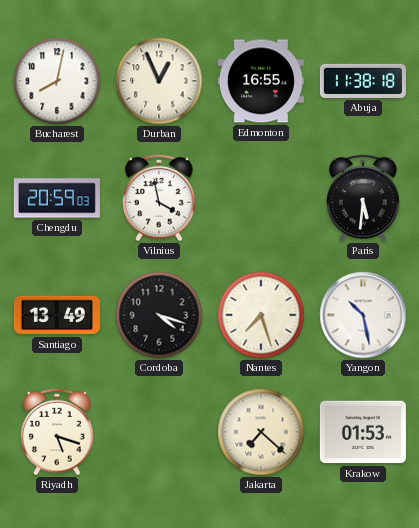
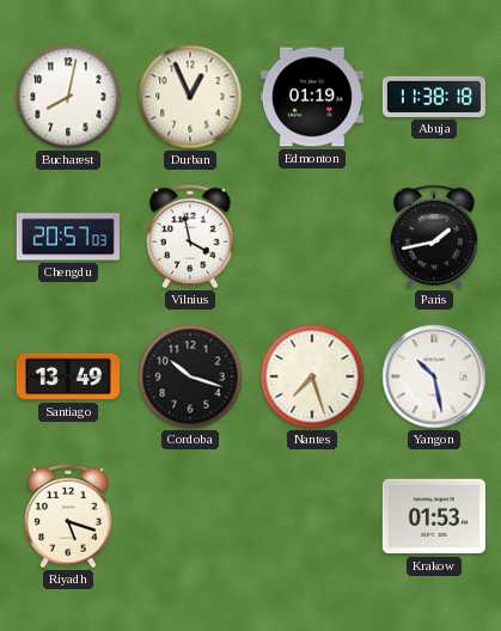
Edmonton: 16:55 -> 01:19 (312, 97)
Chengdu: 20:59 -> 20:57 (68, 237)
Paris: 5:31 -> 1:43 (434, 237)
Cordoba: 4:18 -> 10:18 (190, 376)
Jakarta: 7:22 -> none (261, 432)
